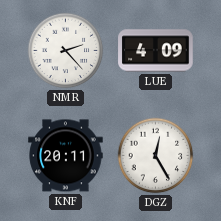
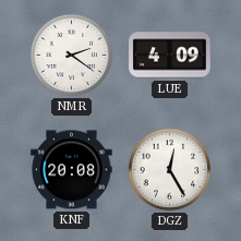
NMR: 2:23 -> 2:21 (72, 56)
KNF: 20:11 -> 20:08 (72, 170)
